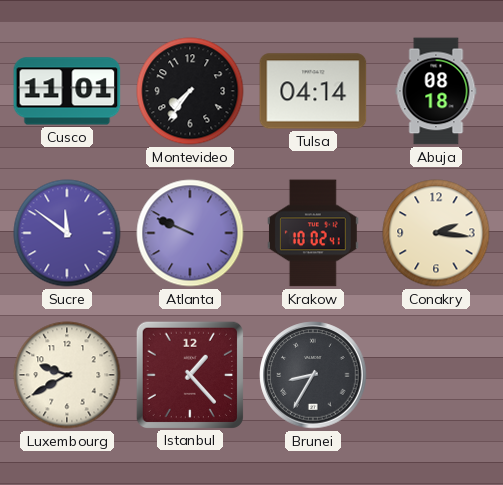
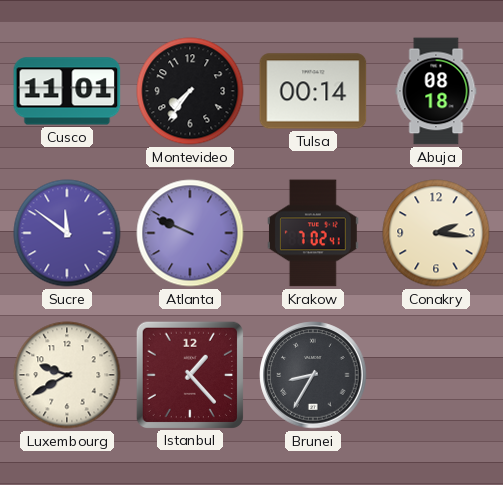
Tulsa: 04:14 -> 00:14 (313, 91)
Krakow: 10:02 -> 7:02 (313, 233)
